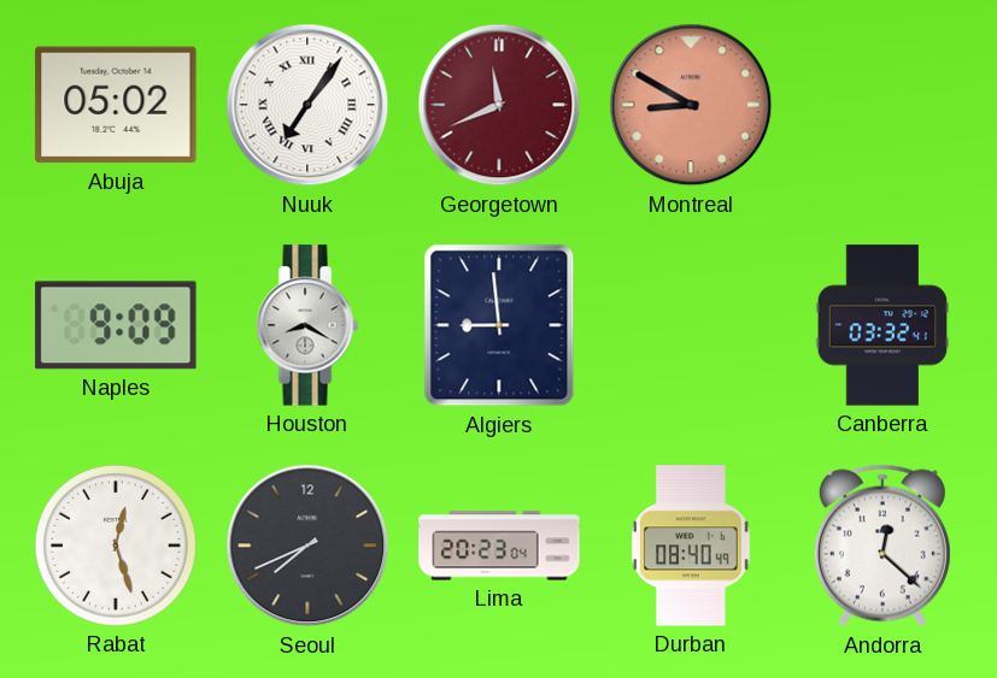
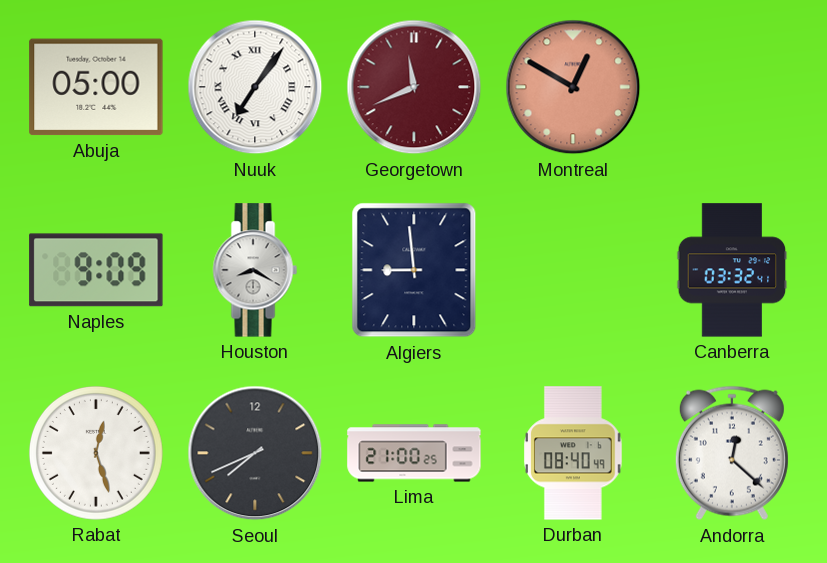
Abuja: 05:02 -> 05:00 (96, 87)
Montreal: 8:50 -> 12:50 (573, 87)
Lima: 20:23 -> 21:00 (414, 453)
